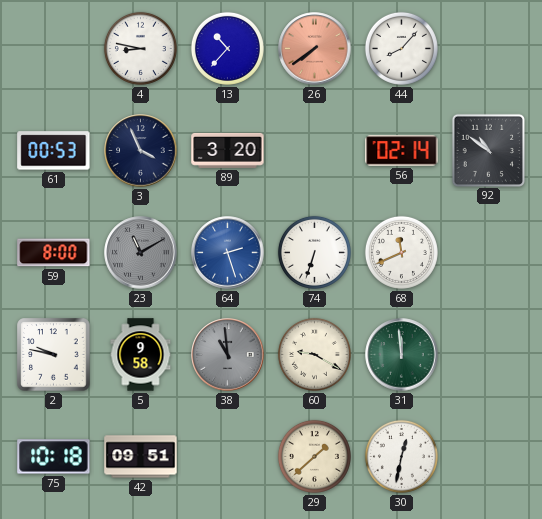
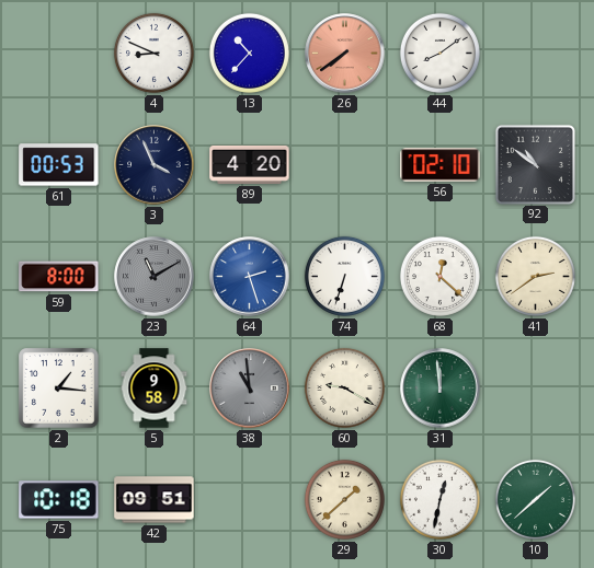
4: 8:47 -> 8:49 (153, 53)
44: 8:07 -> 8:09 (439, 53)
89: 3:20 -> 4:20 (250, 164)
56: 02:14 -> 02:10 (441, 165)
68: 11:41 -> 12:22 (439, 276)
41: none -> 2:39 (535, 276)
2: 9:47 -> 1:16 (59, 389)
10: none -> 1:38 (535, 499)
